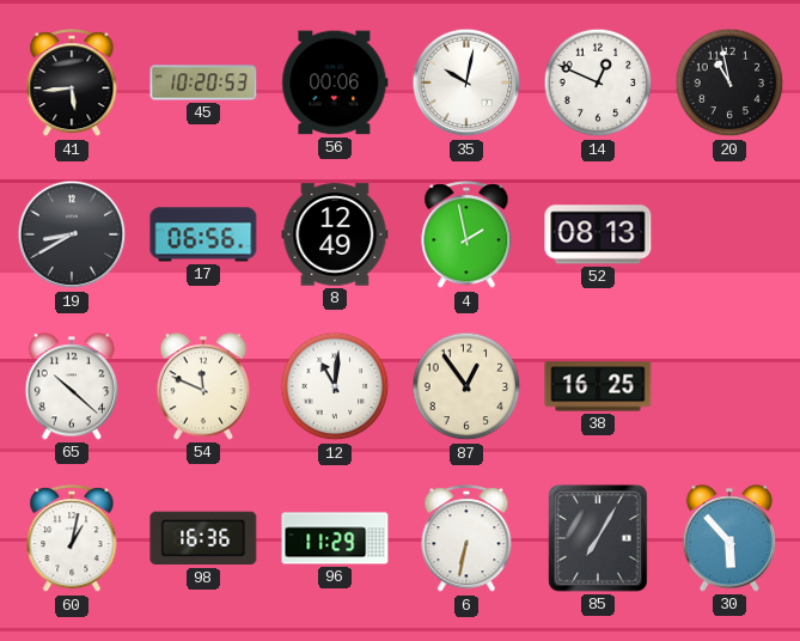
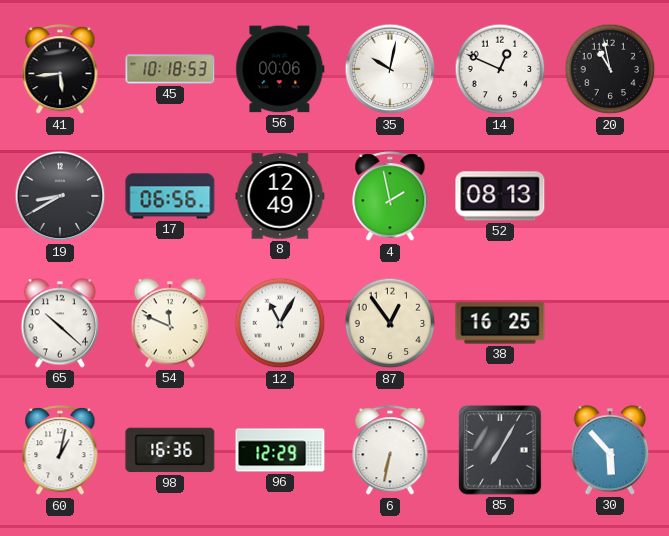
45: 10:20 -> 10:18 (170, 69)
12: 11:01 -> 11:05 (280, 323)
96: 11:29 -> 12:29 (280, 450)
